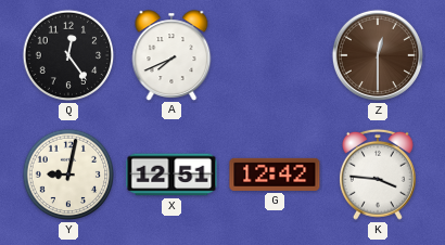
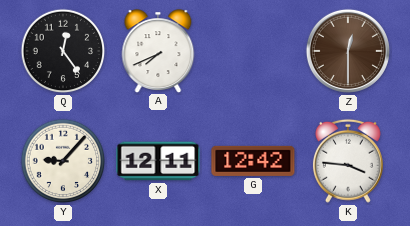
Y: 9:02 -> 9:07 (63, 161)
X: 12:51 -> 12:11 (158, 161)
